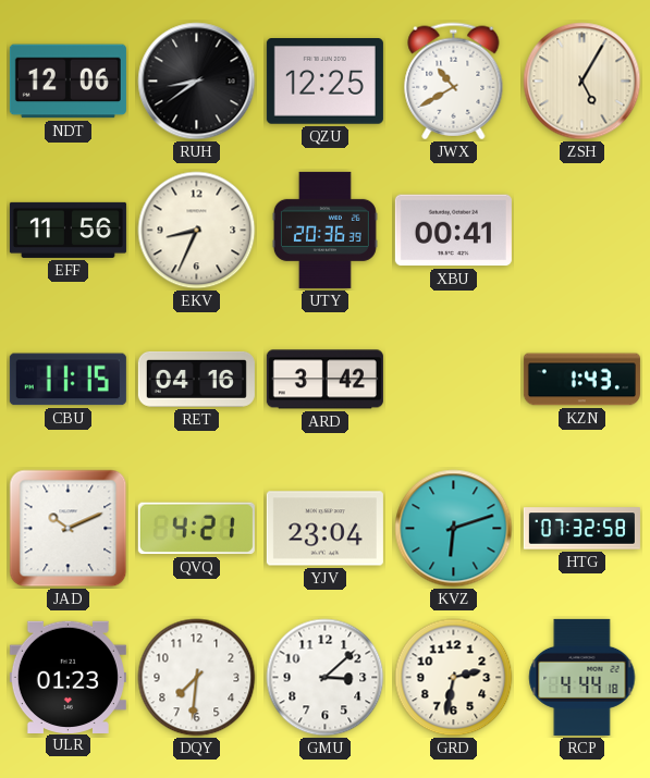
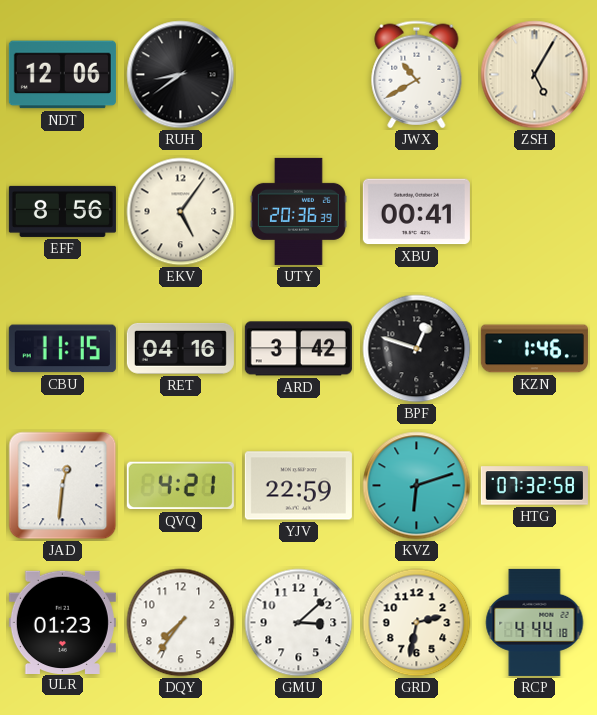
QZU: 12:25 -> none (324, 82)
EFF: 11:56 -> 8:56 (62, 211)
EKV: 8:34 -> 5:06 (181, 212)
BPF: none -> 12:48 (417, 349)
KZN: 1:43 -> 1:46 (534, 349)
JAD: 10:11 -> 12:31 (63, 486)
YJV: 23:04 -> 22:59 (298, 486)
DQY: 7:31 -> 7:36 (181, 623)
